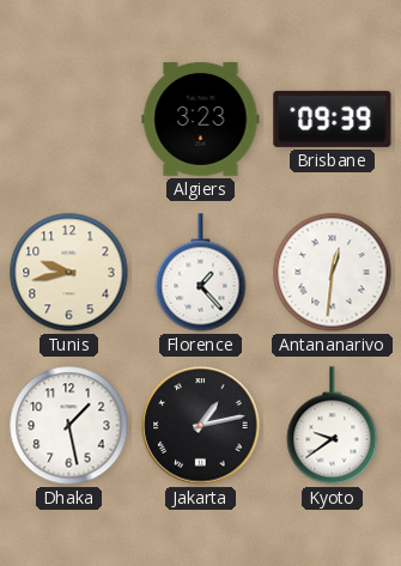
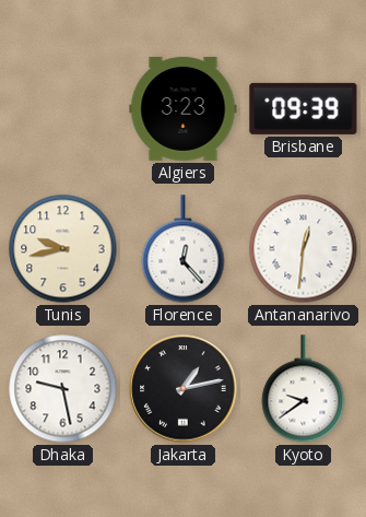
Florence: 1:23 -> 12:23 (184, 249)
Dhaka: 1:28 -> 9:28 (63, 389)
